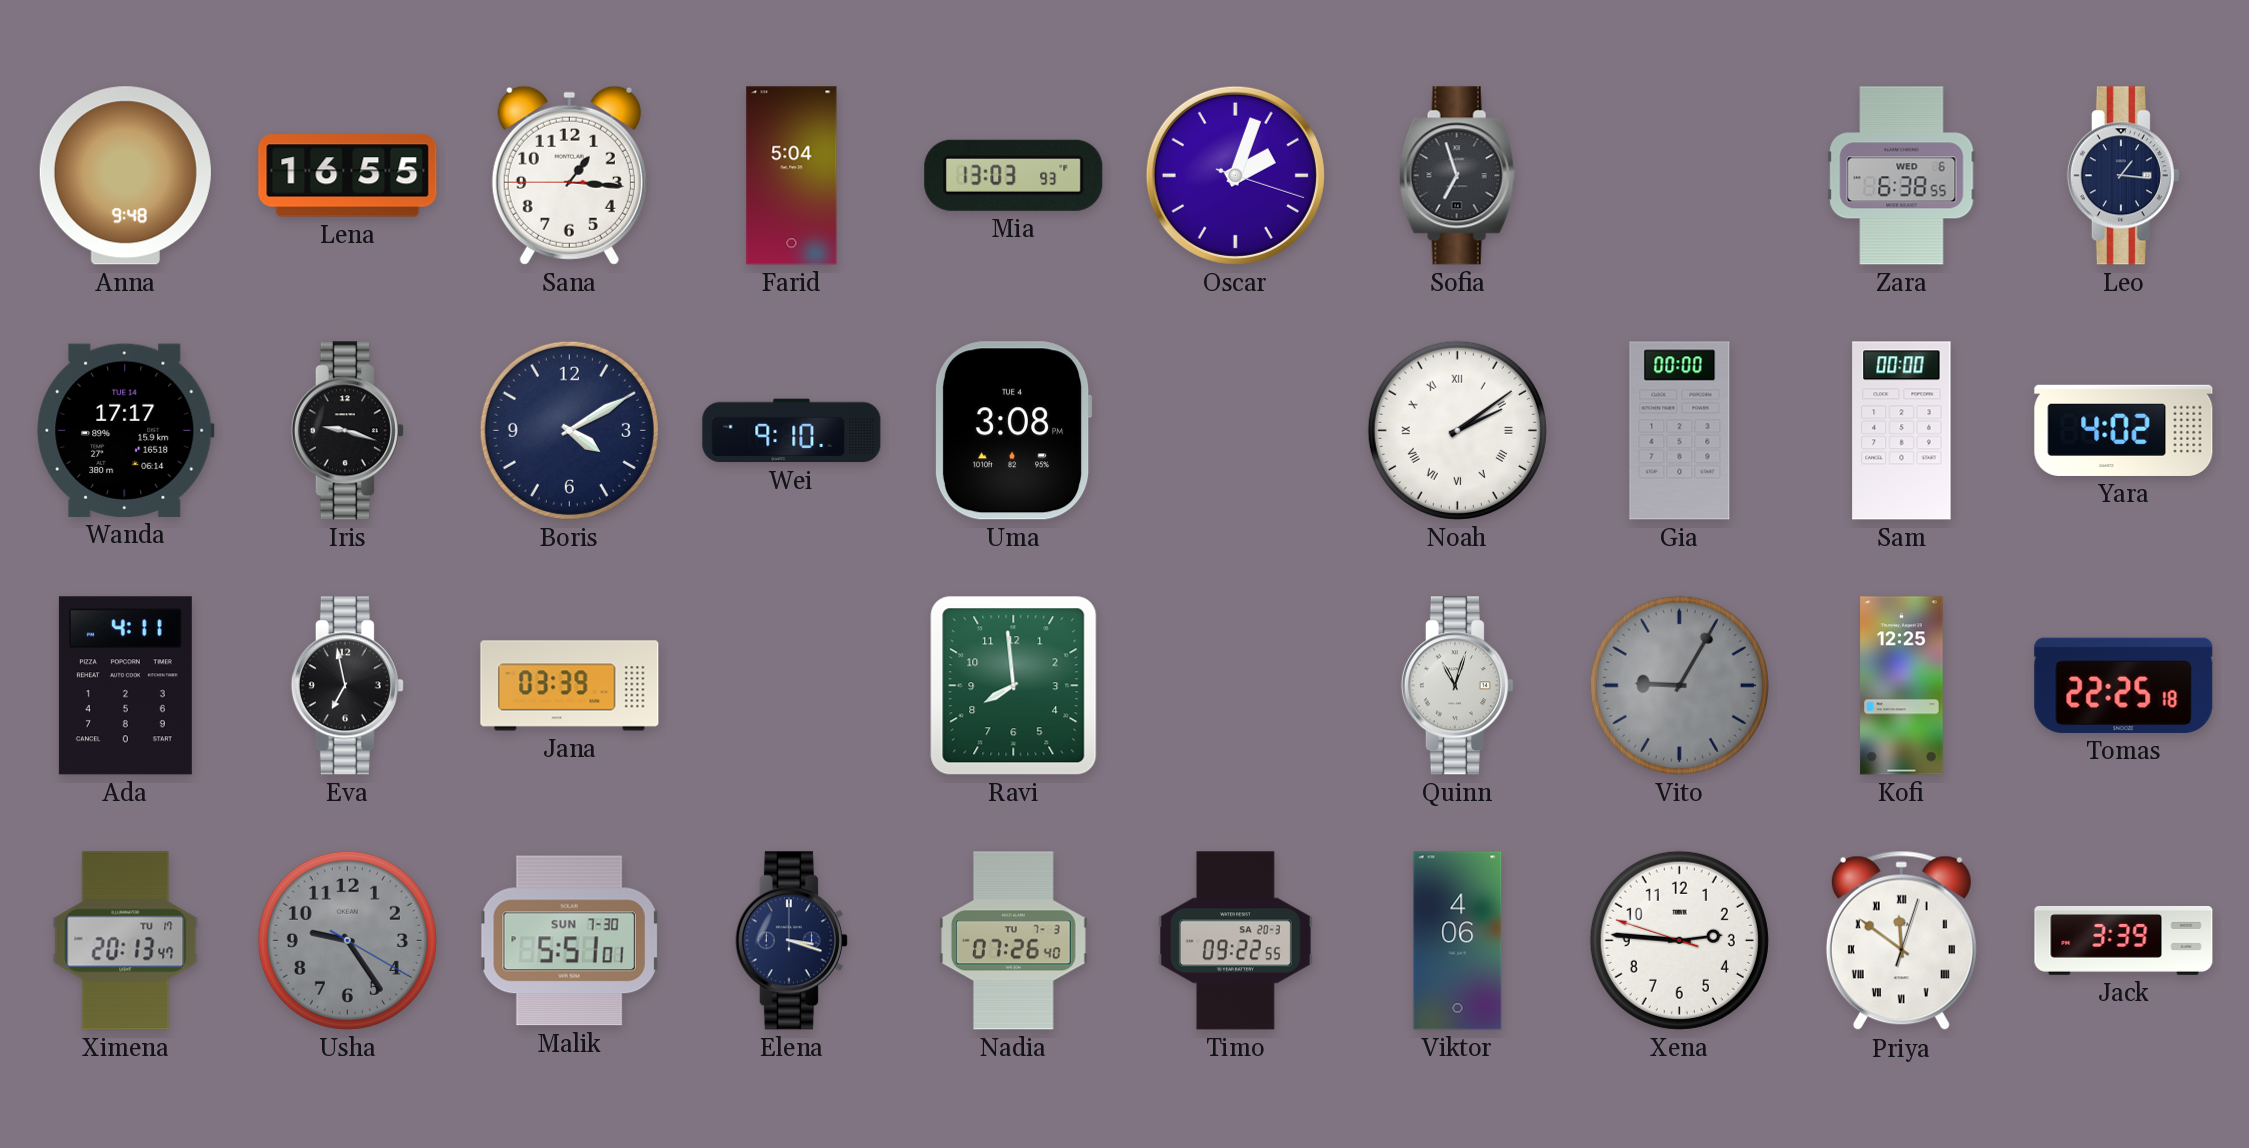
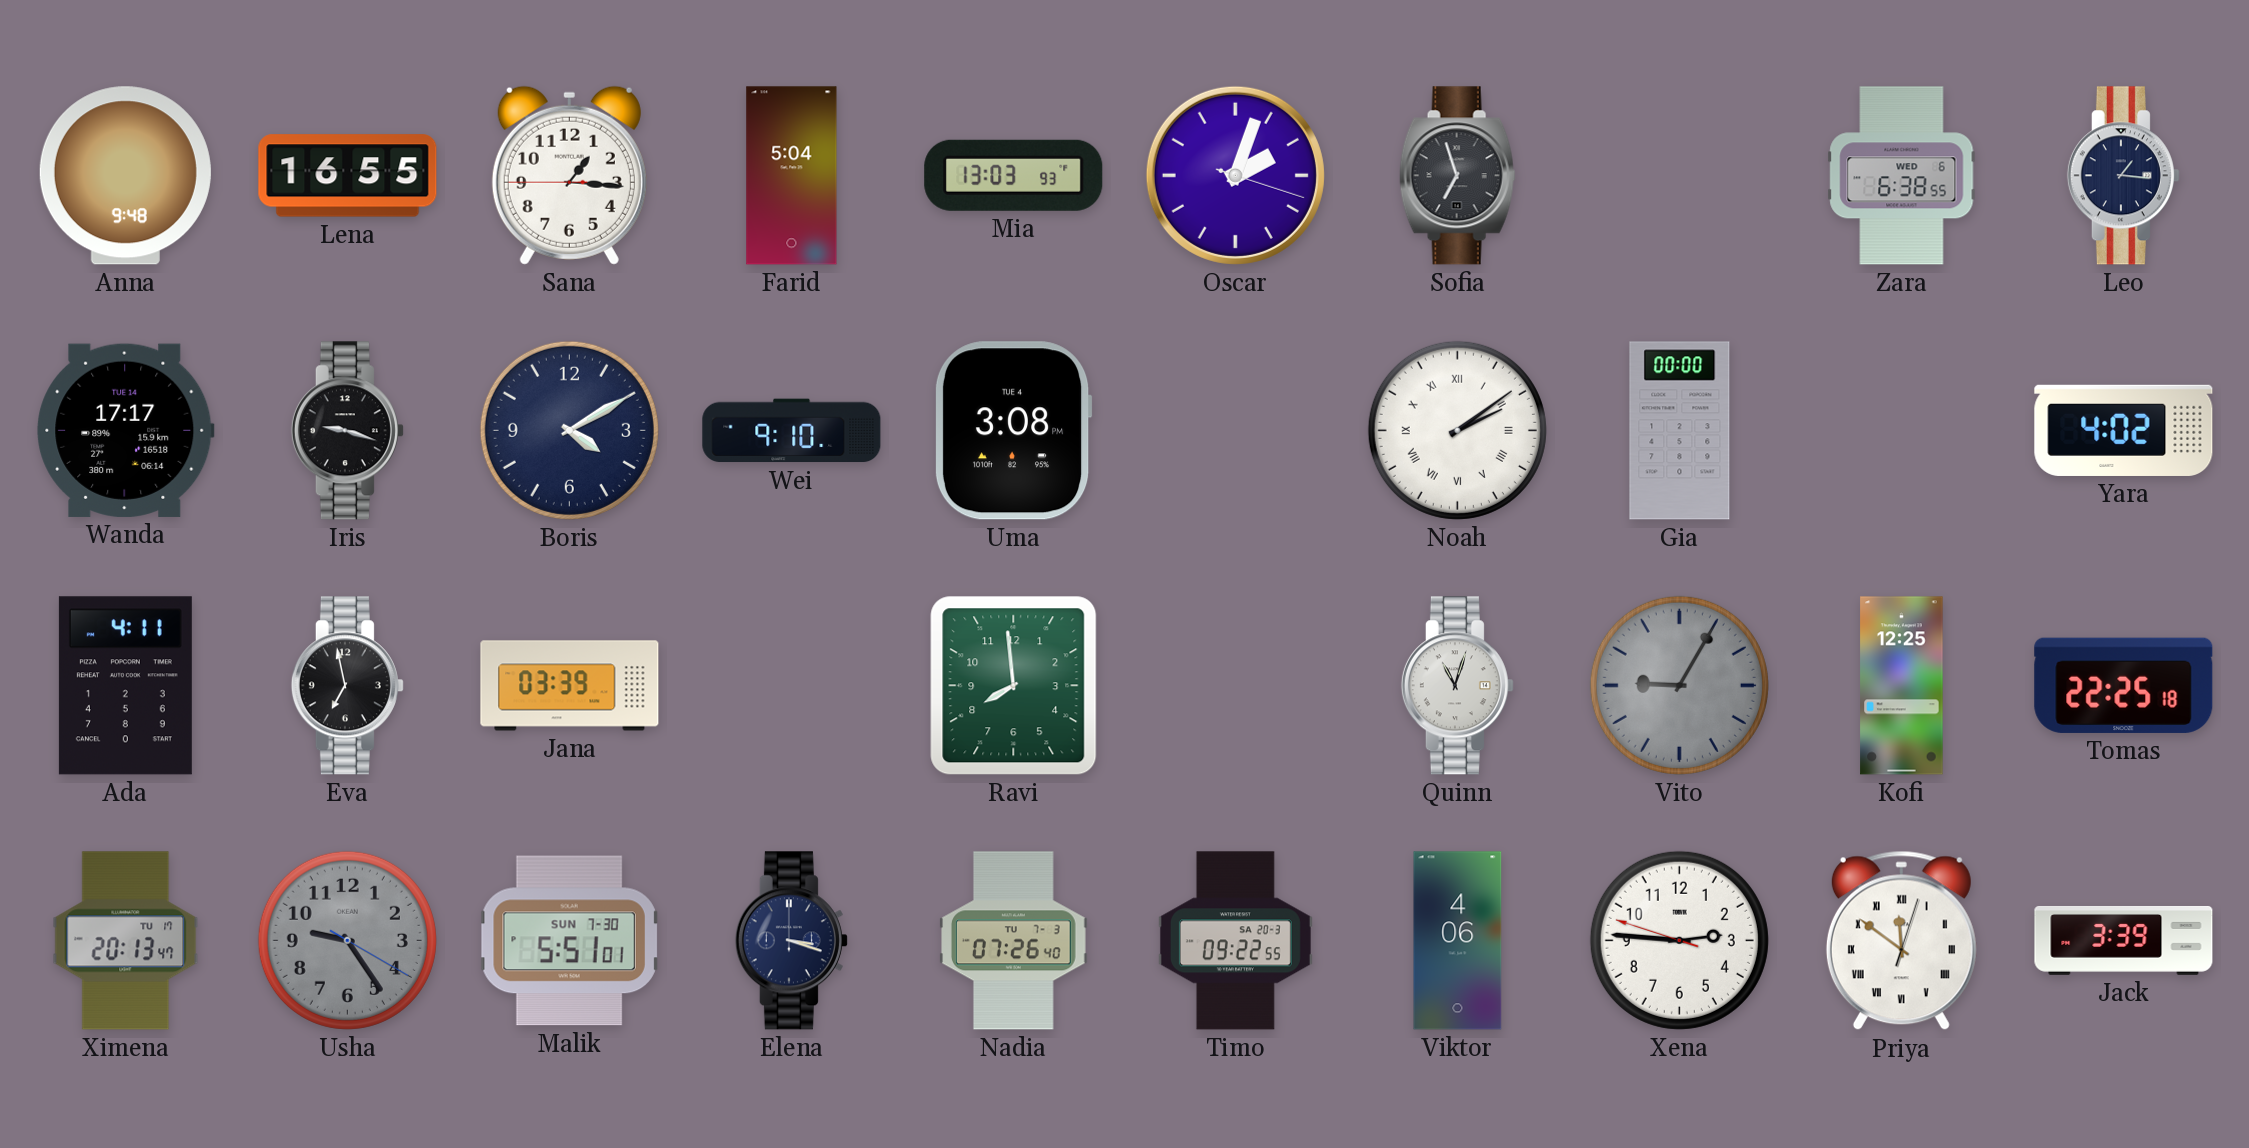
Sam: 00:00 -> none (1902, 431)
